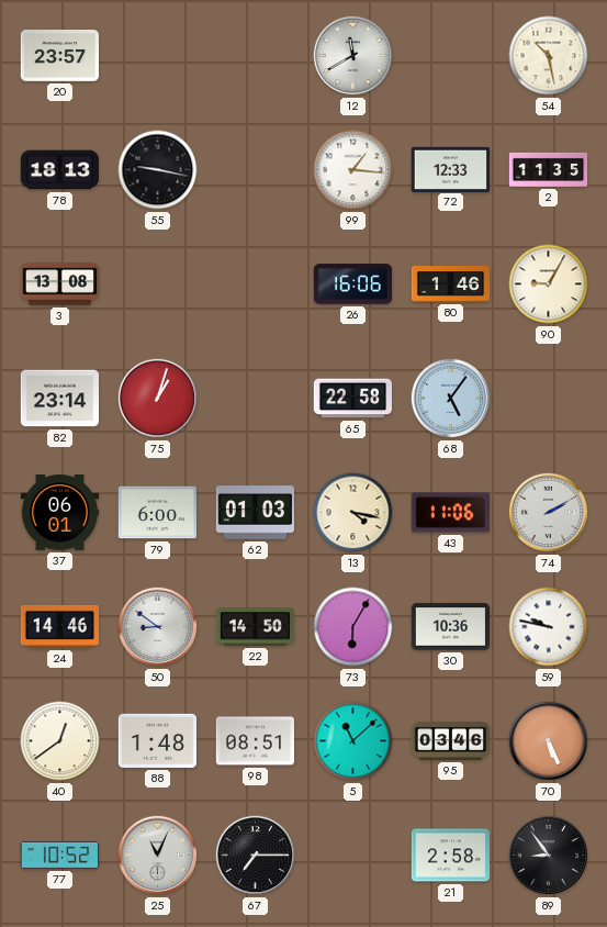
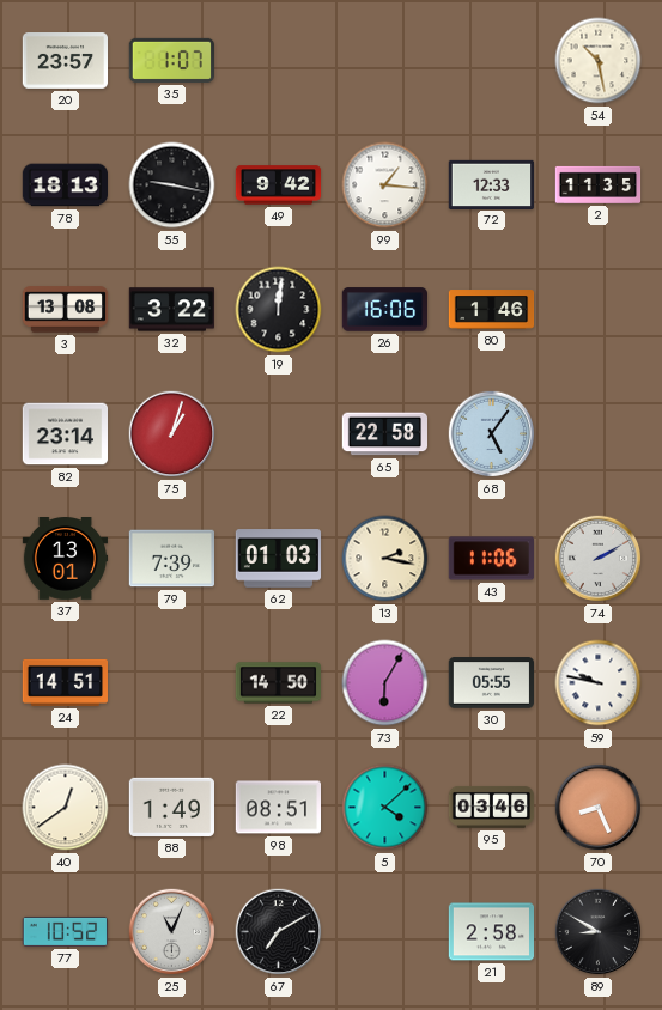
35: none -> 1:07 (171, 60)
12: 11:40 -> none (353, 56)
49: none -> 9:42 (279, 185)
32: none -> 3:22 (171, 310)
19: none -> 12:01 (279, 310)
90: 9:05 -> none (549, 284)
37: 06:01 -> 13:01 (66, 559)
79: 6:00 -> 7:39 (172, 559)
13: 4:17 -> 2:17 (385, 559)
24: 14:46 -> 14:51 (65, 682)
50: 8:51 -> none (158, 627)
30: 10:36 -> 05:55 (492, 683)
88: 1:48 -> 1:49 (171, 807)
5: 11:08 -> 4:08 (385, 808)
70: 5:26 -> 8:26 (599, 808)
67: 7:15 -> 7:10 (279, 932)
89: 8:54 -> 8:50 (599, 932)
